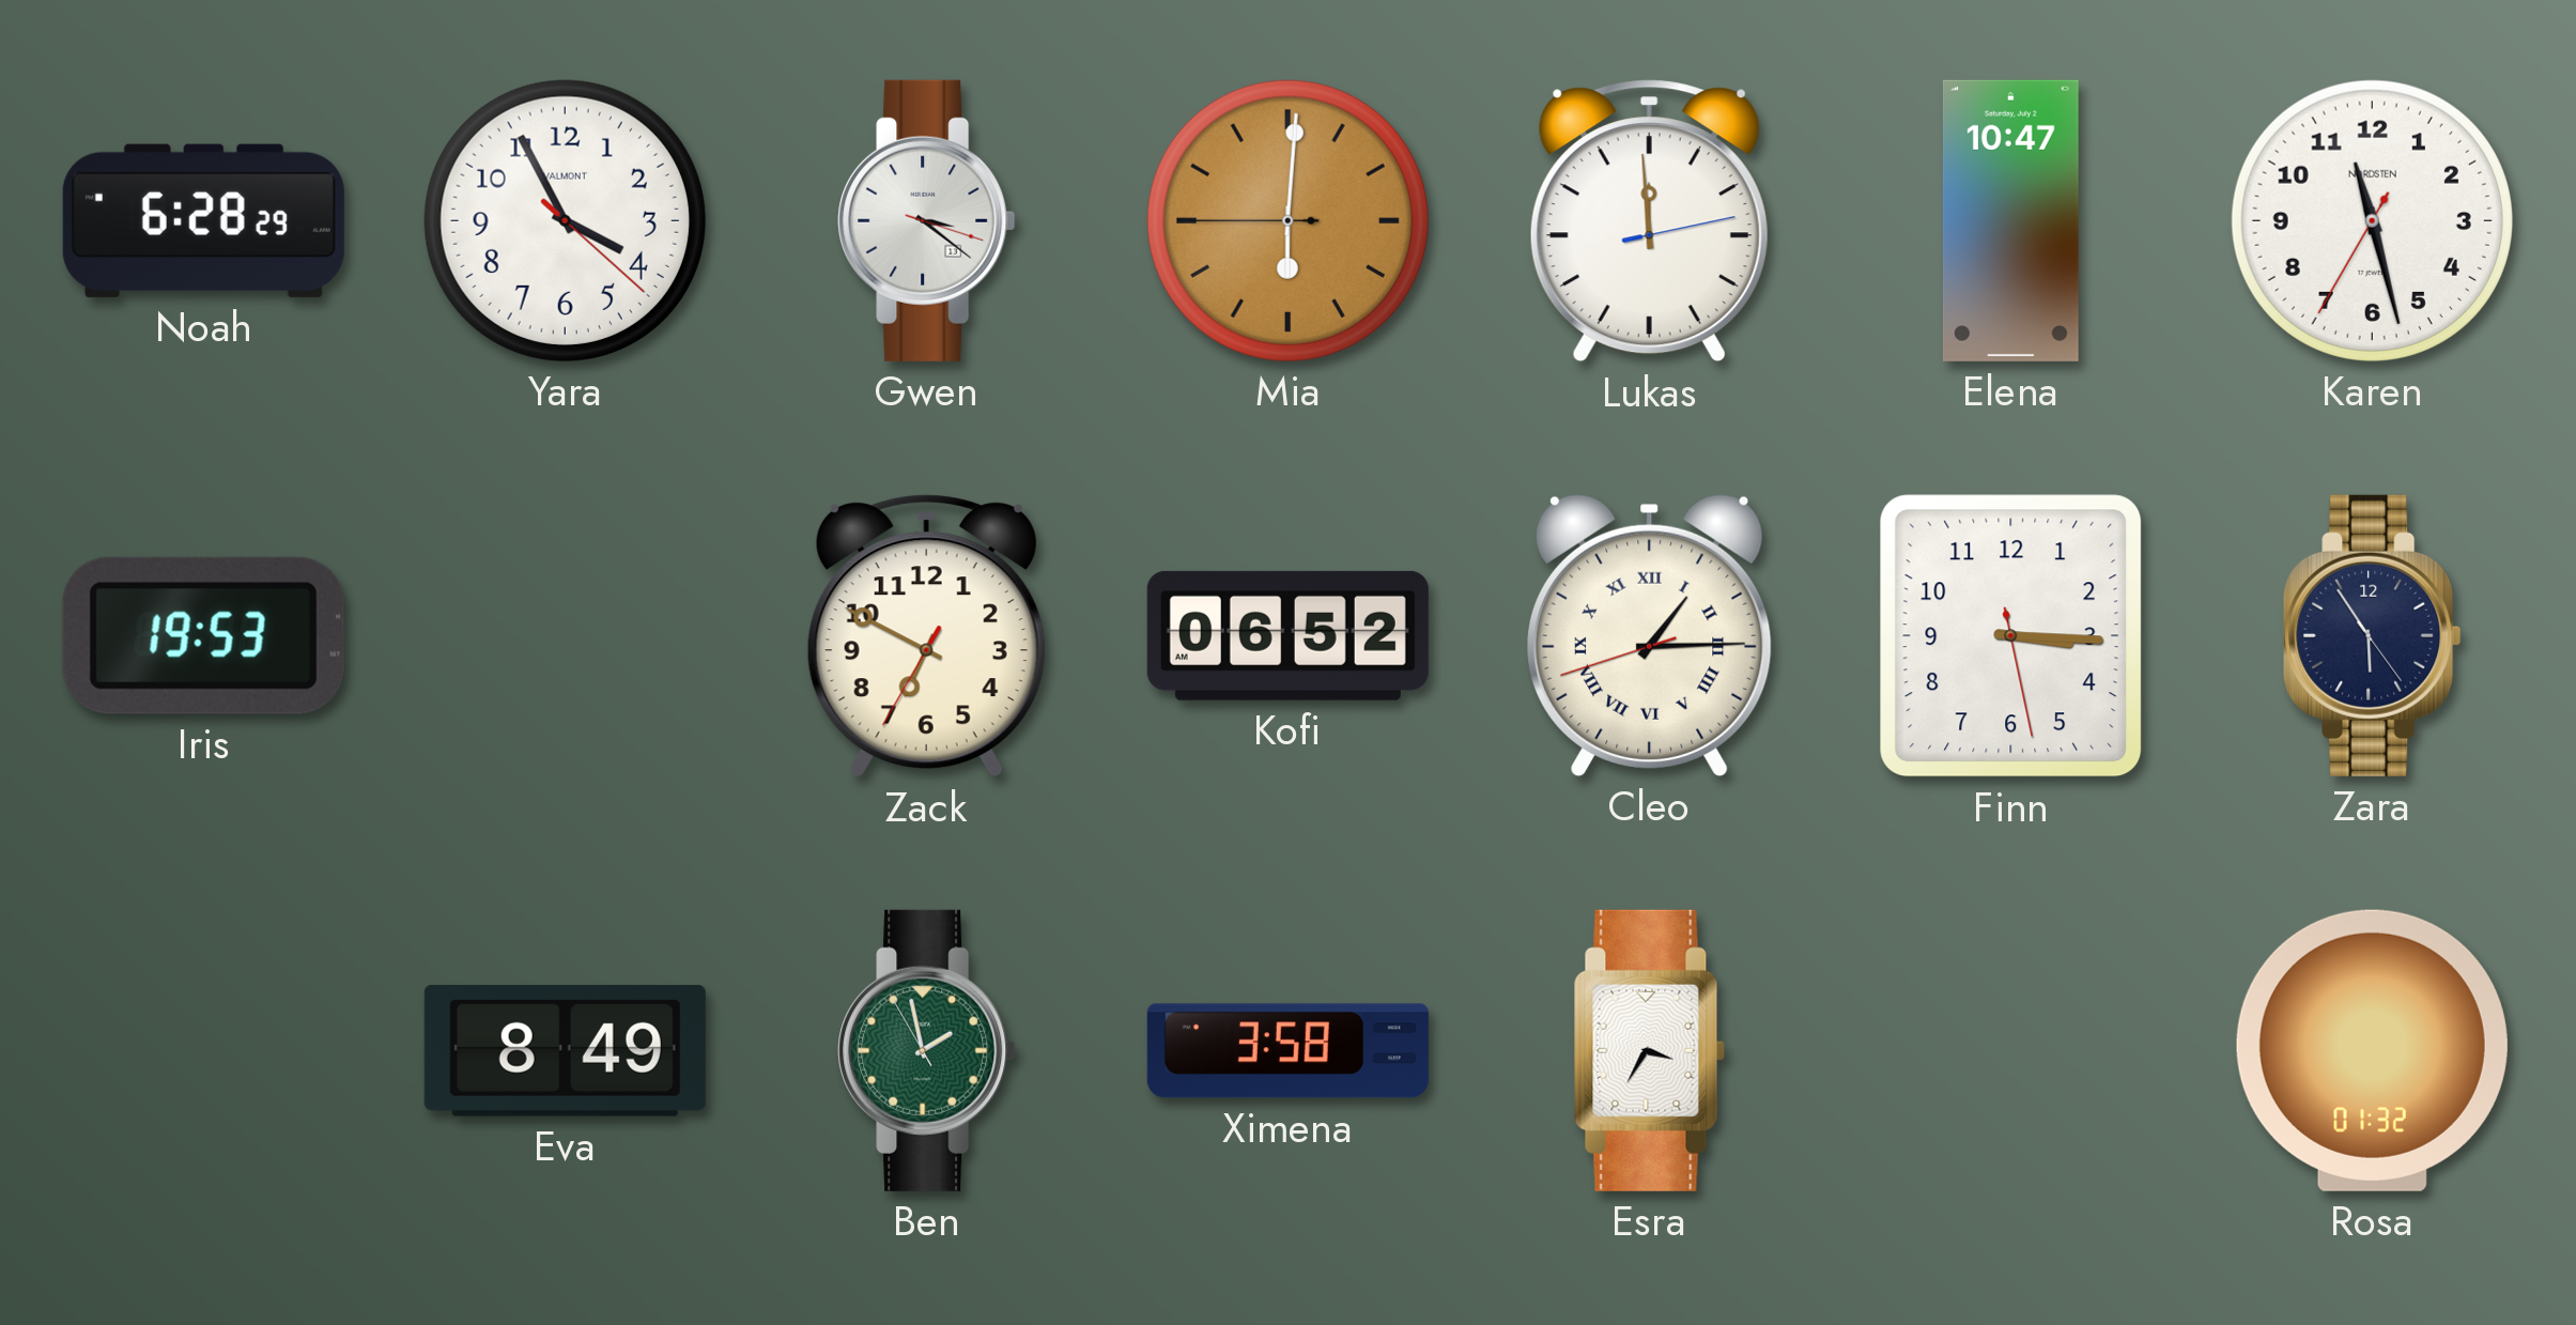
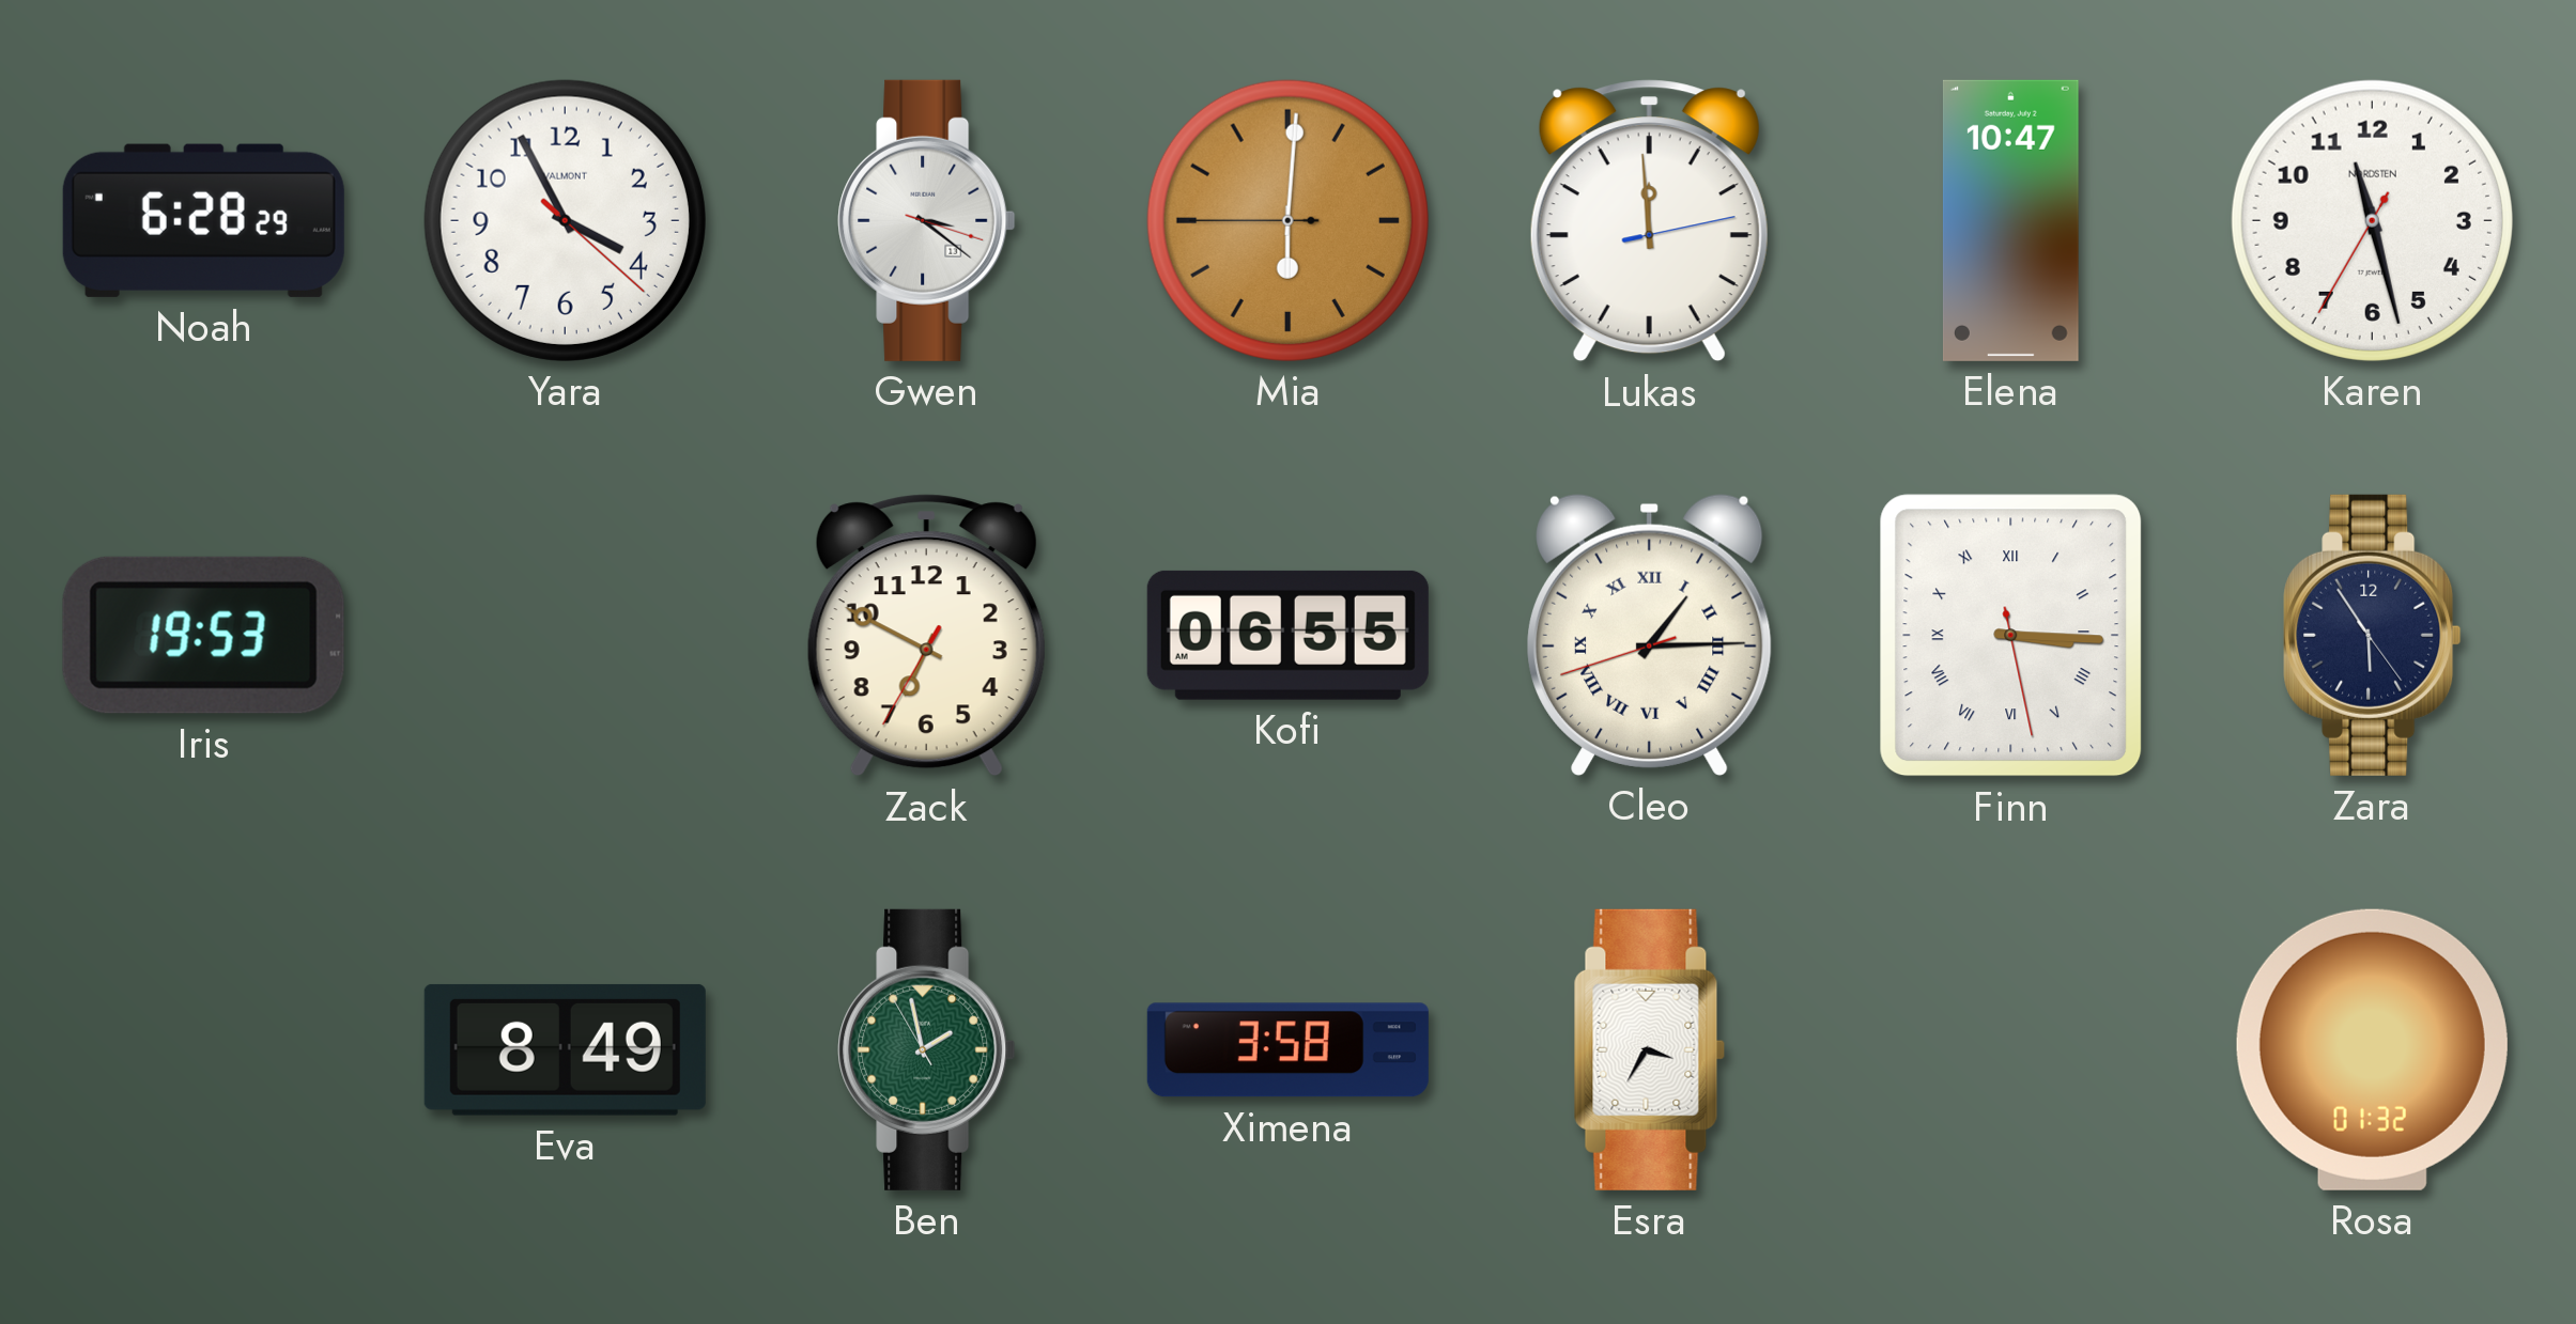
Kofi: 06:52 -> 06:55 (1287, 635)
Finn numerals: Arabic -> Roman (2011, 636)
